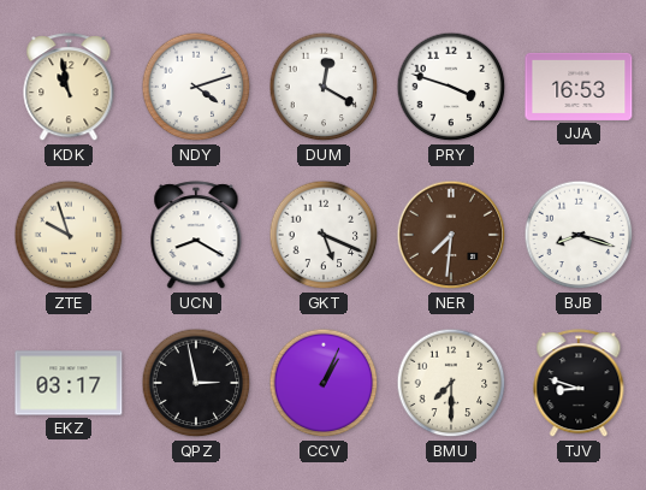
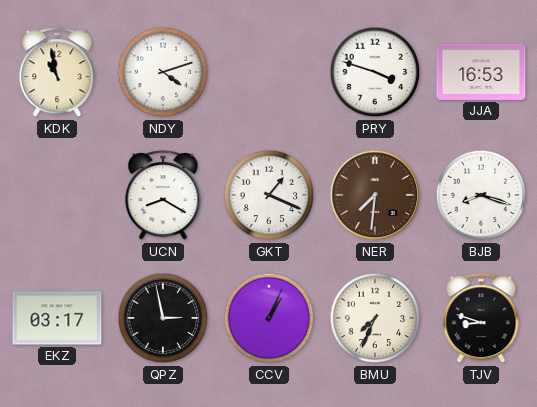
DUM: 12:20 -> none (324, 87)
ZTE: 9:57 -> none (69, 235)
GKT: 5:19 -> 1:19 (269, 195)
BMU: 7:30 -> 7:34 (375, 318)
